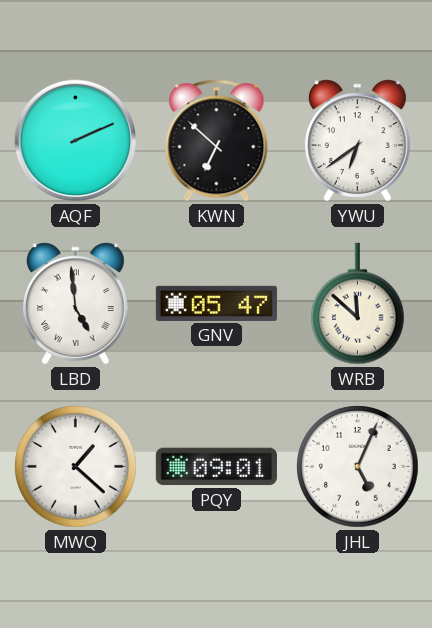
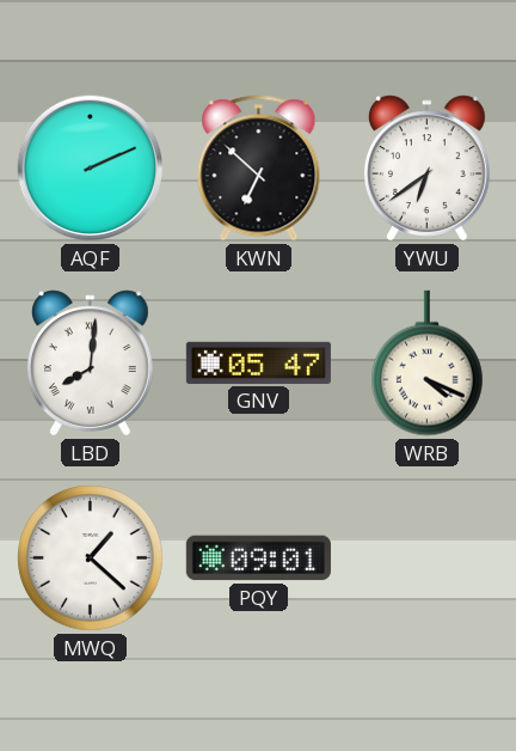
LBD: 4:59 -> 8:01 (90, 364)
WRB: 11:52 -> 4:19 (428, 364)
JHL: 5:04 -> none (358, 467)
